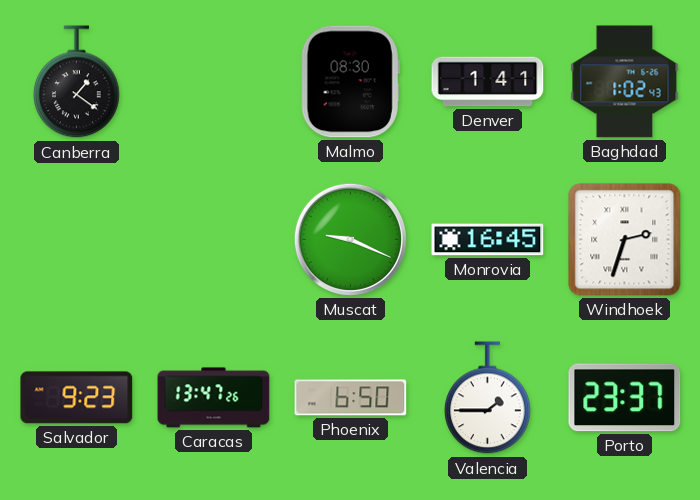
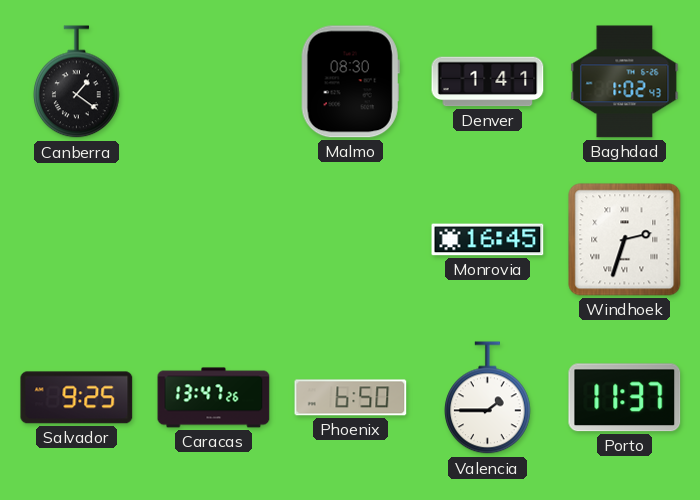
Muscat: 9:19 -> none (350, 239)
Salvador: 9:23 -> 9:25 (77, 398)
Porto: 23:37 -> 11:37 (625, 398)
